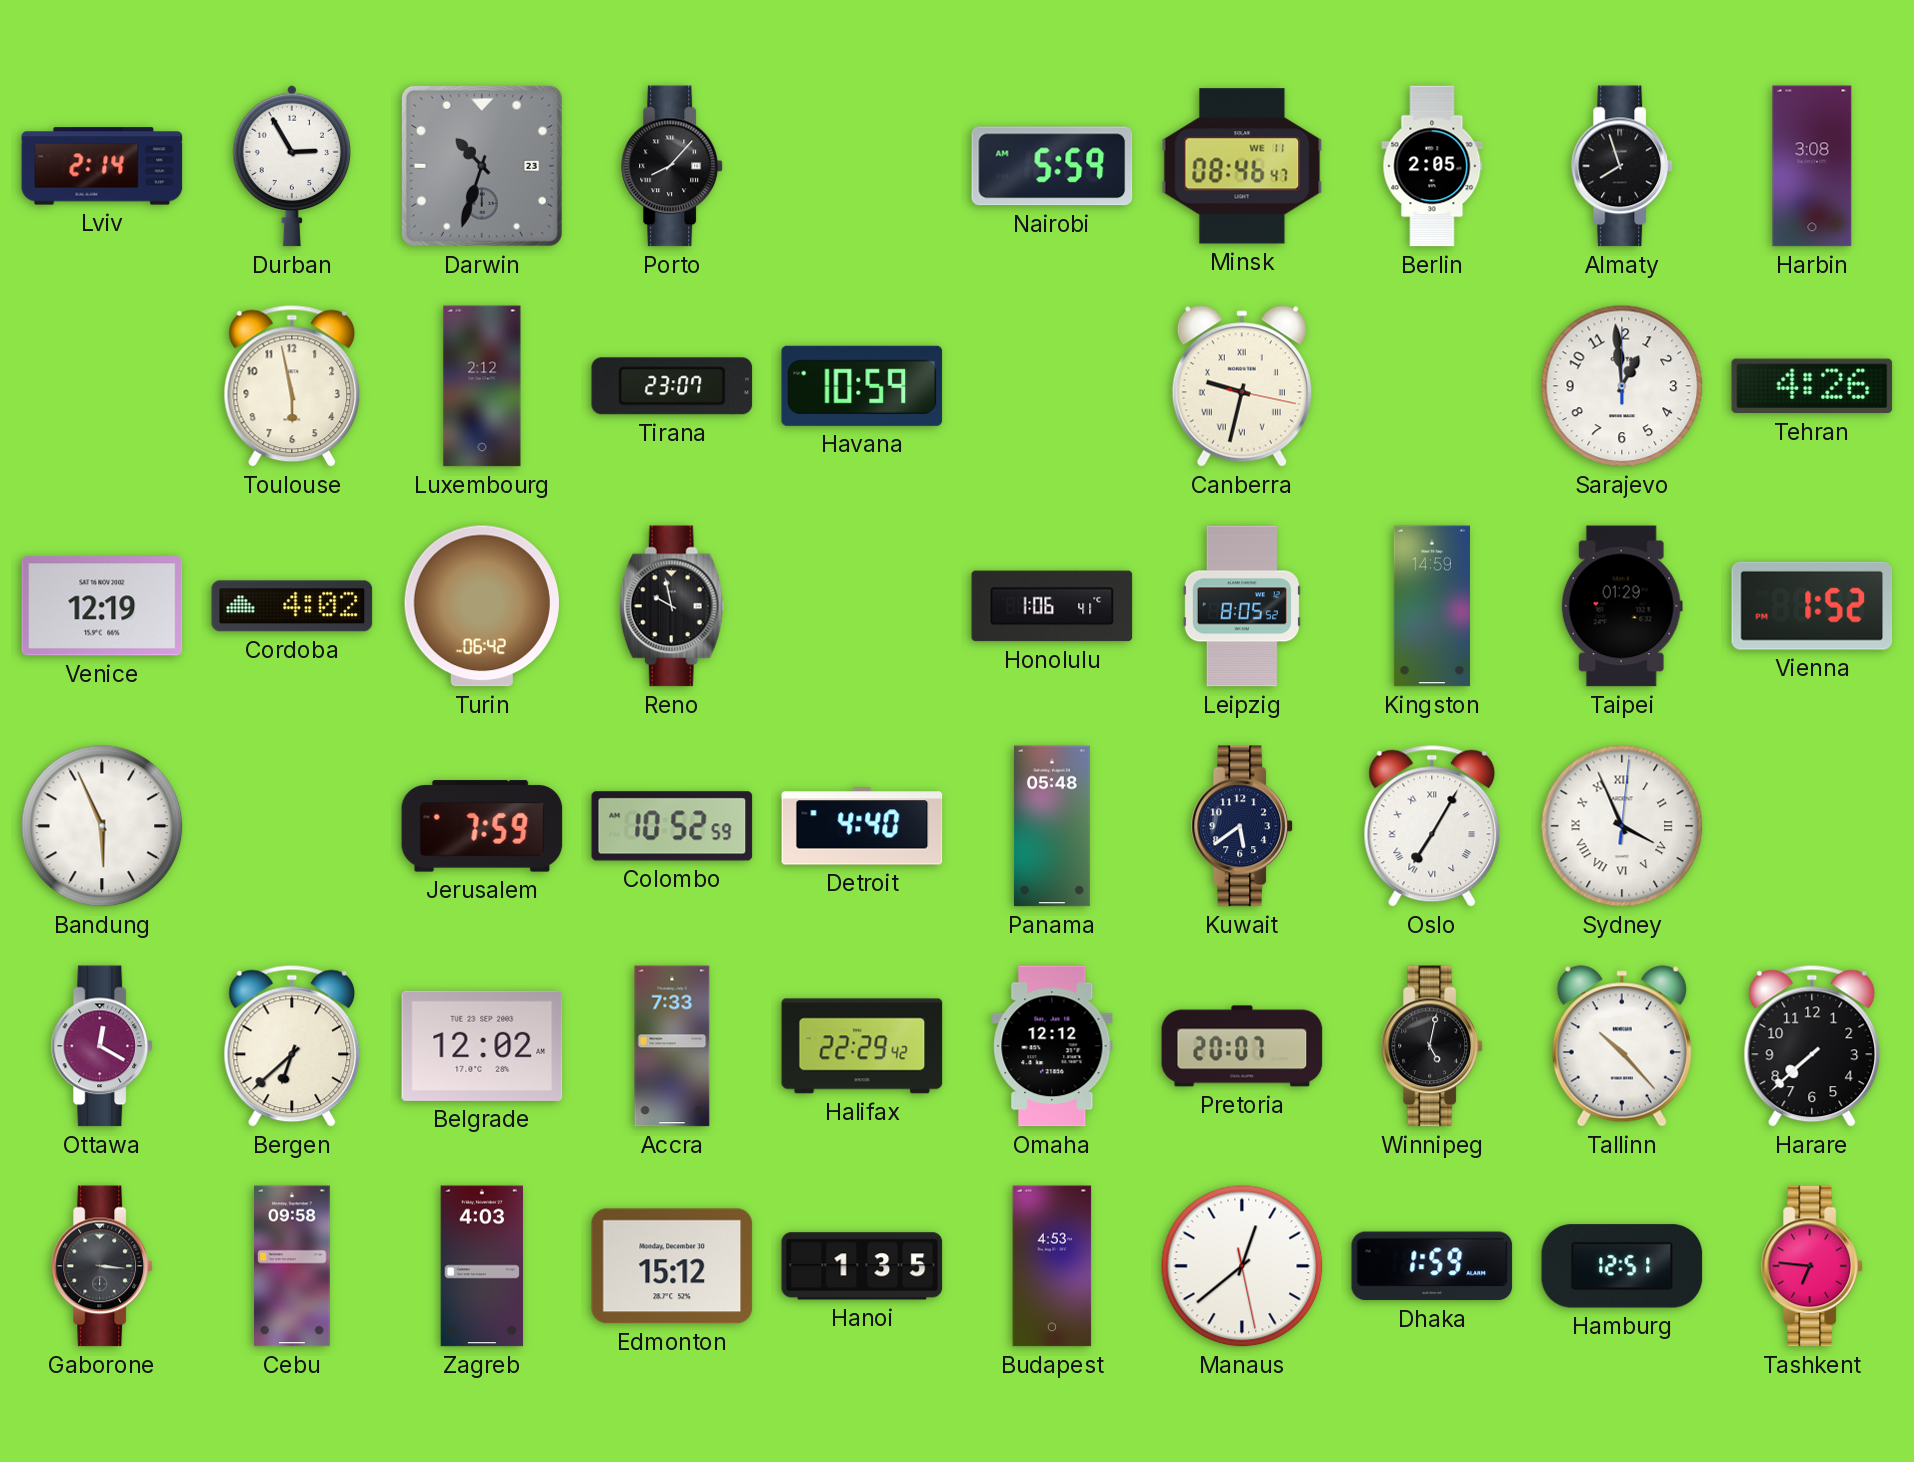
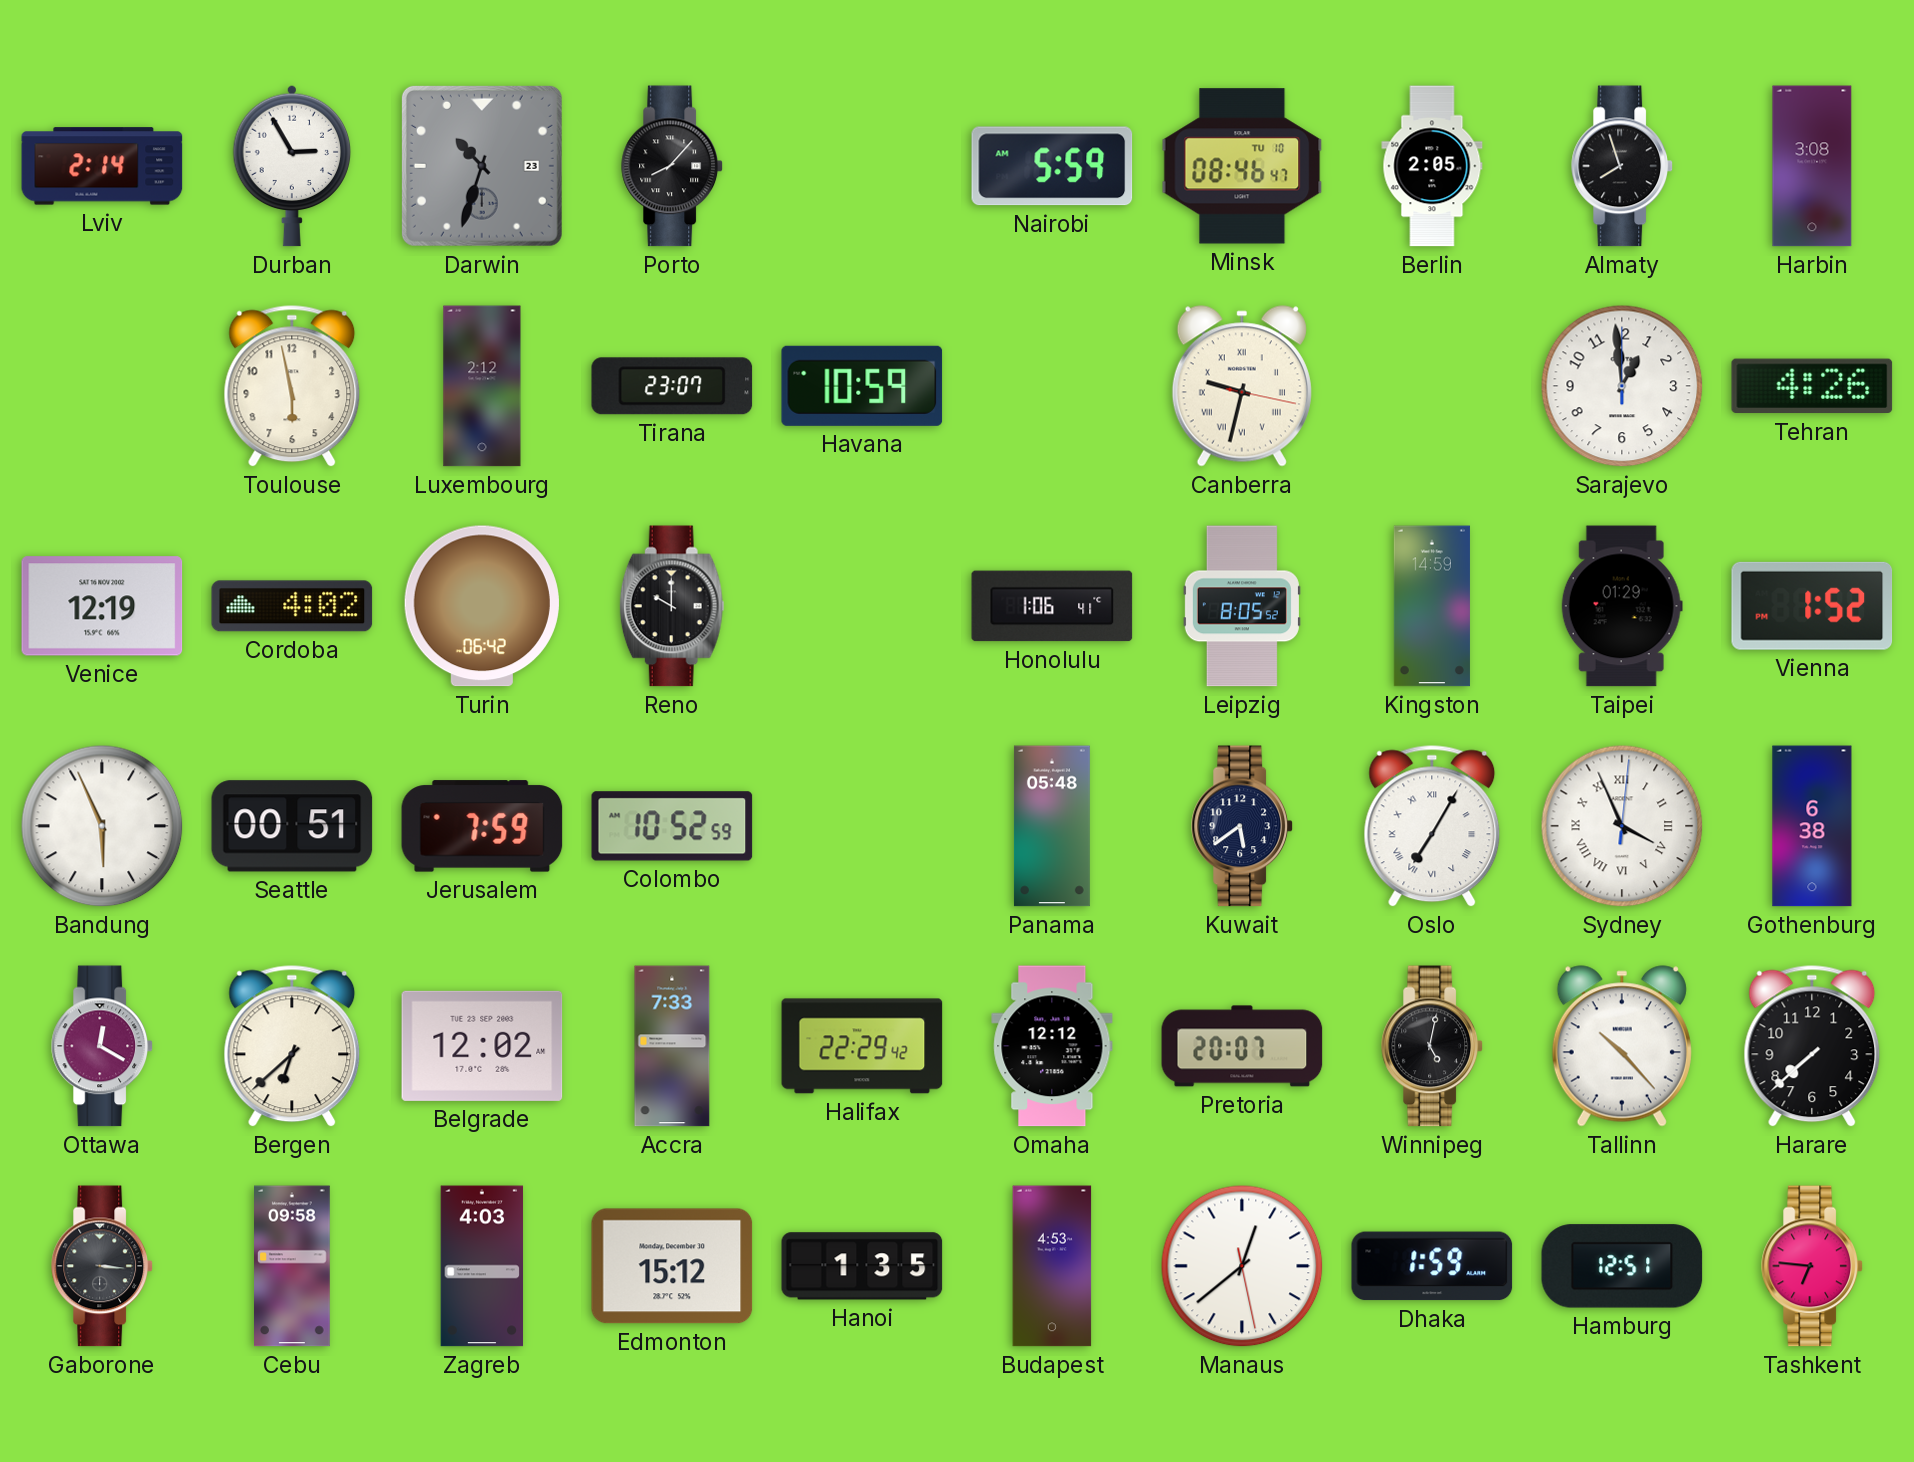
Minsk date: WE 11 -> TU 10 (1242, 166)
Reno: 9:58 -> 10:00 (672, 606)
Seattle: none -> 00:51 (292, 826)
Detroit: 4:40 -> none (862, 826)
Gothenburg: none -> 6:38 (1812, 826)
